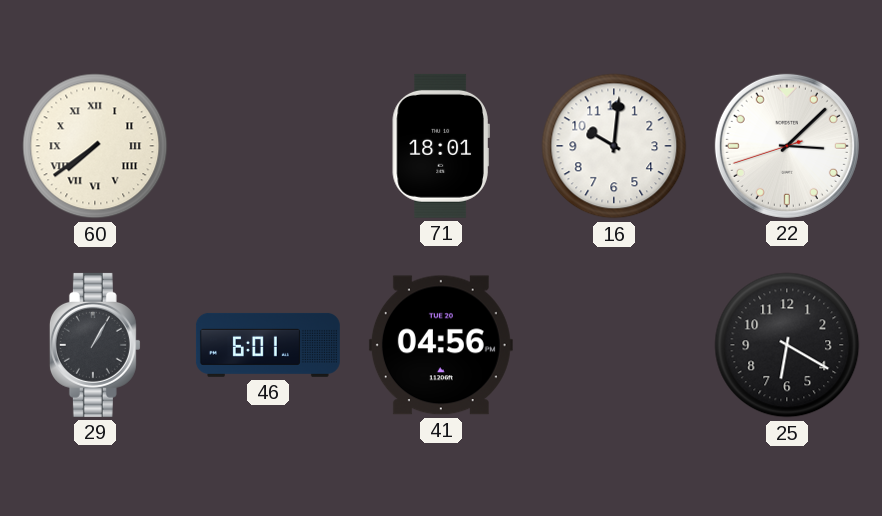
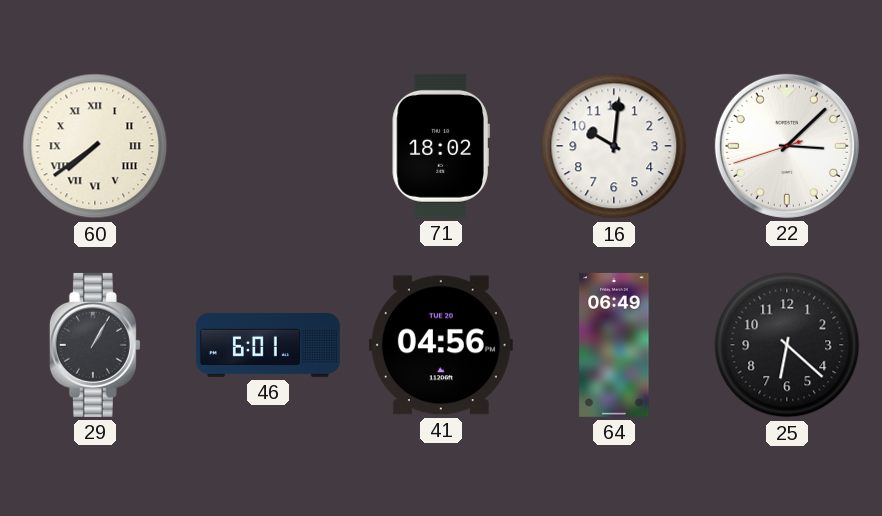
71: 18:01 -> 18:02 (441, 146)
64: none -> 06:49 (614, 345)
25: 6:20 -> 6:22 (787, 345)
